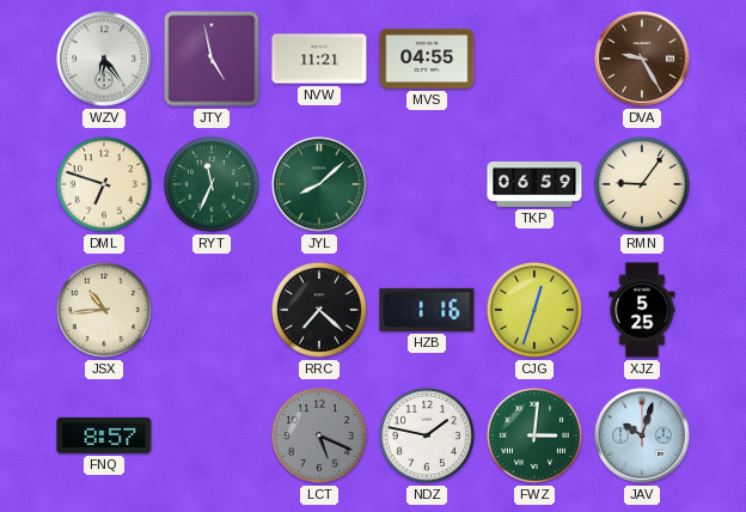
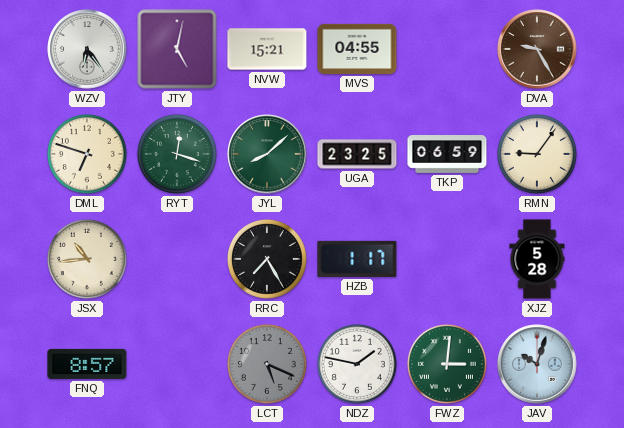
JTY: 4:58 -> 5:02 (177, 49)
NVW: 11:21 -> 15:21 (267, 49)
RYT: 11:34 -> 12:18 (177, 154)
UGA: none -> 23:25 (357, 154)
RRC: 7:22 -> 7:25 (267, 259)
HZB: 1:16 -> 1:17 (357, 259)
CJG: 12:33 -> none (534, 310)
XJZ: 5:25 -> 5:28 (537, 259)
